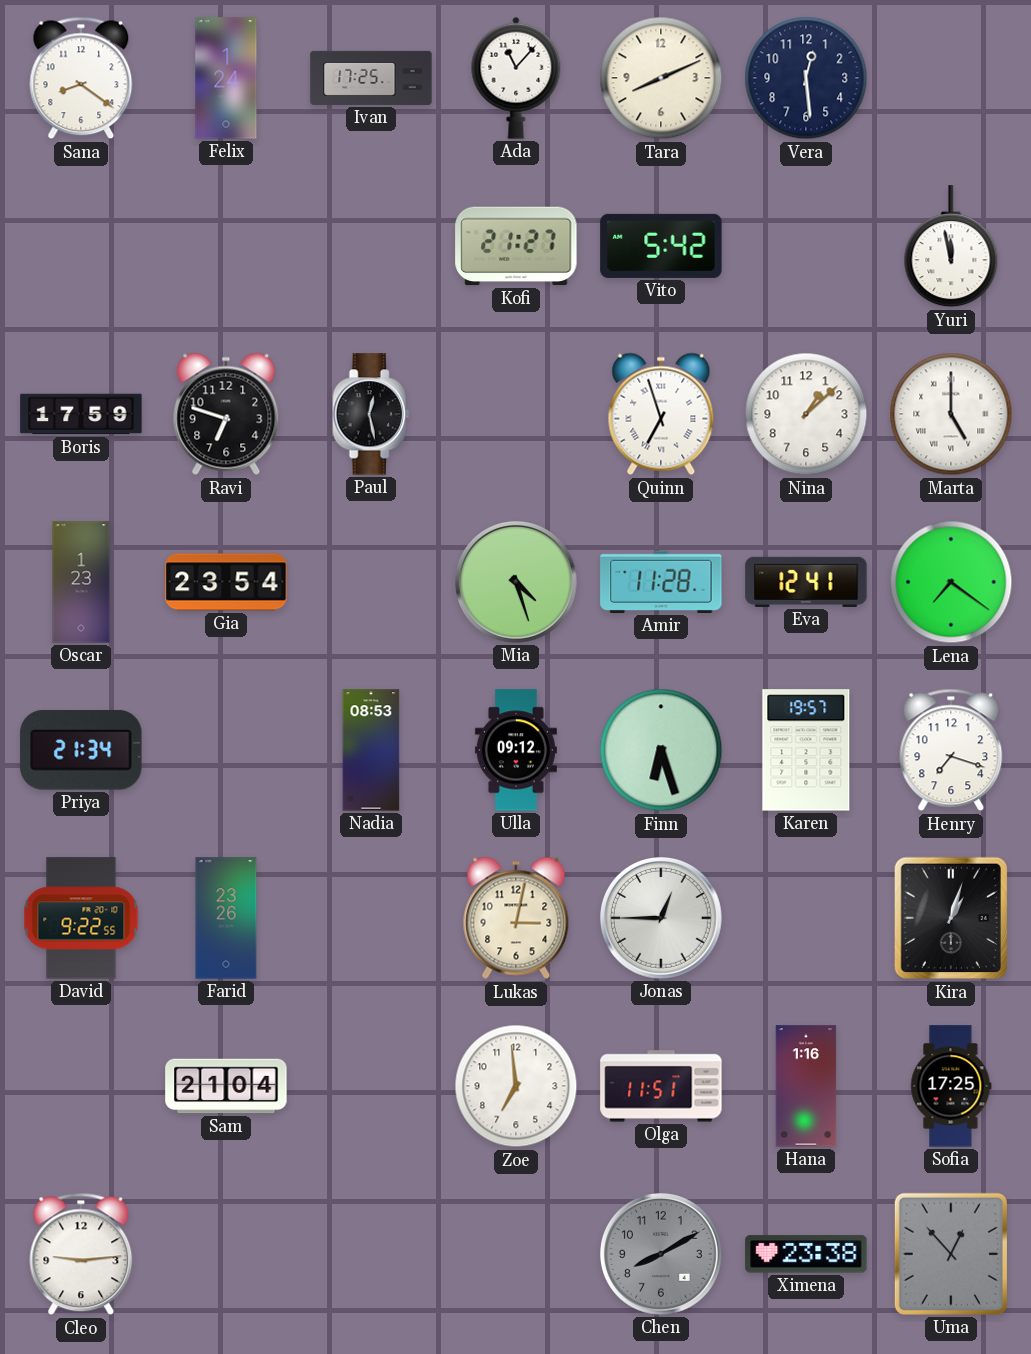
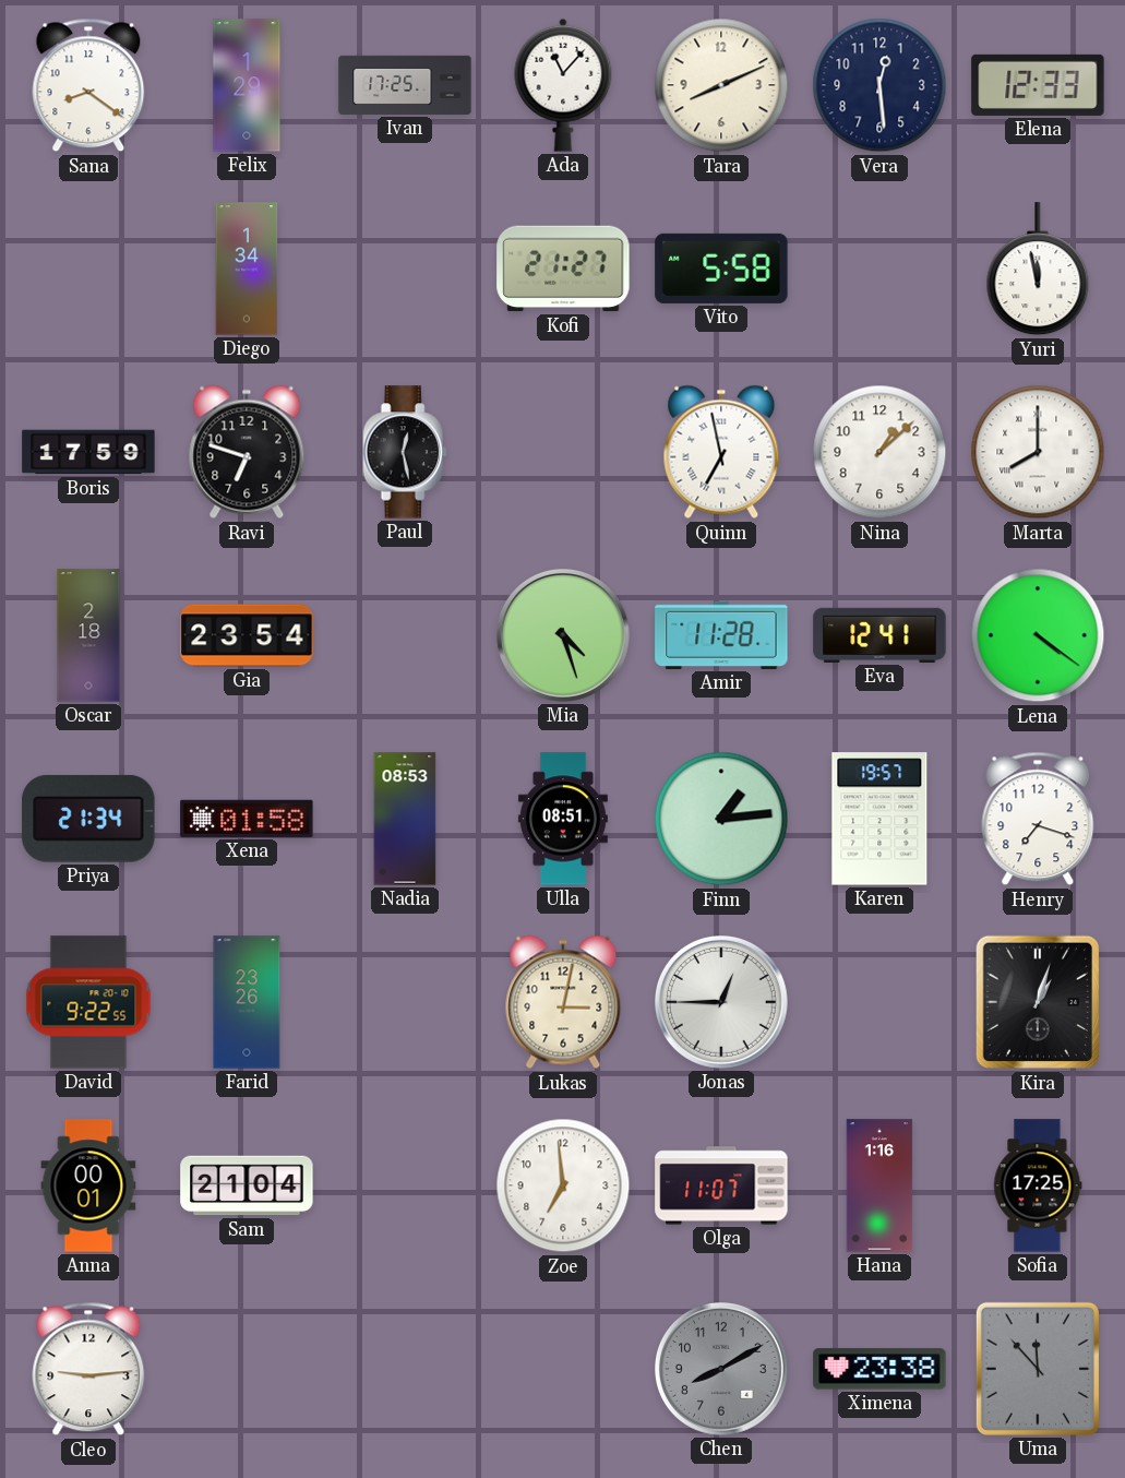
Felix: 1:24 -> 1:29 (247, 85)
Elena: none -> 12:33 (1038, 85)
Diego: none -> 1:34 (247, 269)
Vito: 5:42 -> 5:58 (721, 269)
Quinn: 6:57 -> 6:58 (721, 452)
Marta: 5:00 -> 8:00 (1038, 452)
Oscar: 1:23 -> 2:18 (88, 635)
Lena: 7:21 -> 4:21 (1038, 635)
Xena: none -> 01:58 (247, 819)
Ulla: 09:12 -> 08:51 (563, 819)
Finn: 6:27 -> 1:14 (721, 819)
Anna: none -> 00:01 (88, 1185)
Olga: 11:51 -> 11:07 (721, 1185)
Uma: 12:53 -> 11:53 (1038, 1369)
